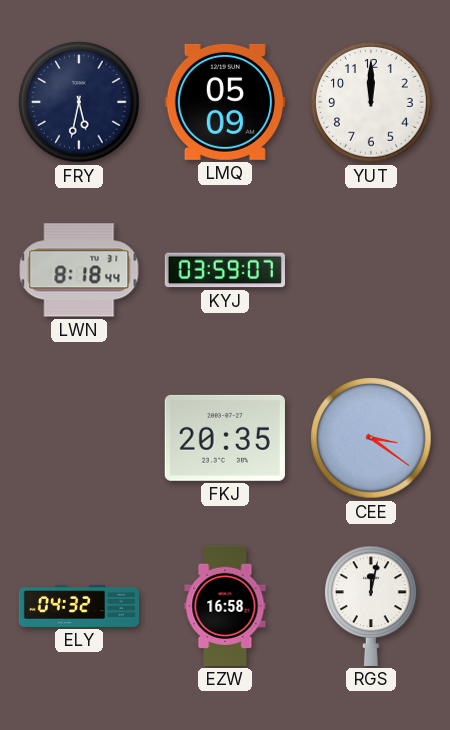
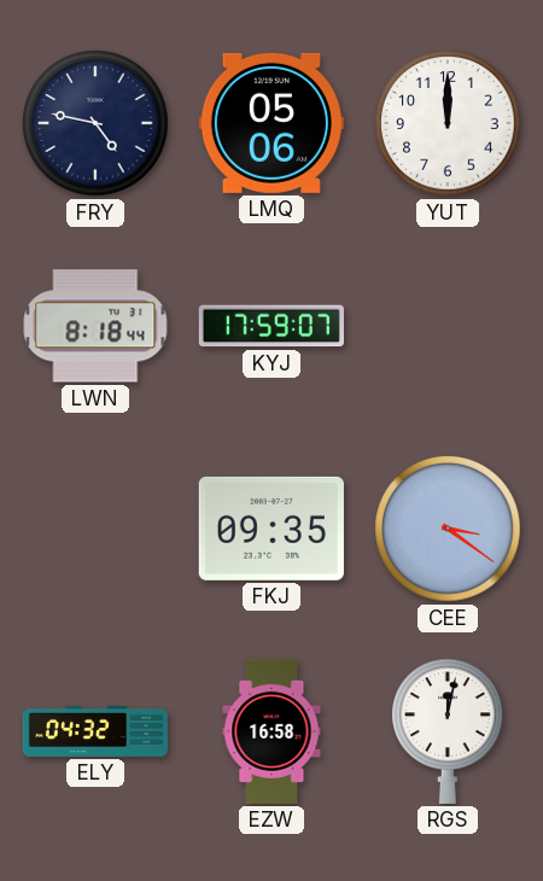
FRY: 5:32 -> 4:47 (95, 123)
LMQ: 05:09 -> 05:06 (271, 123)
KYJ: 03:59 -> 17:59 (271, 326)
FKJ: 20:35 -> 09:35 (271, 529)
